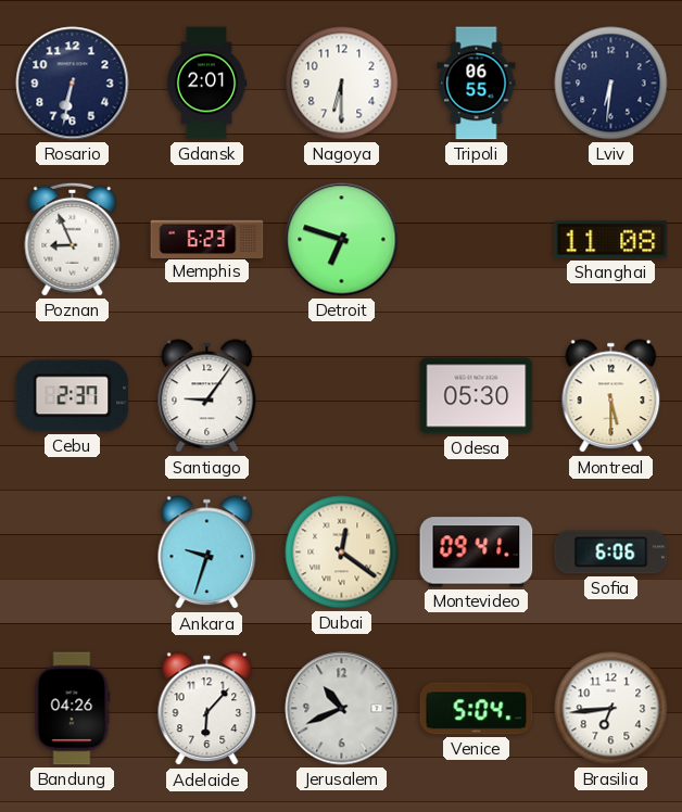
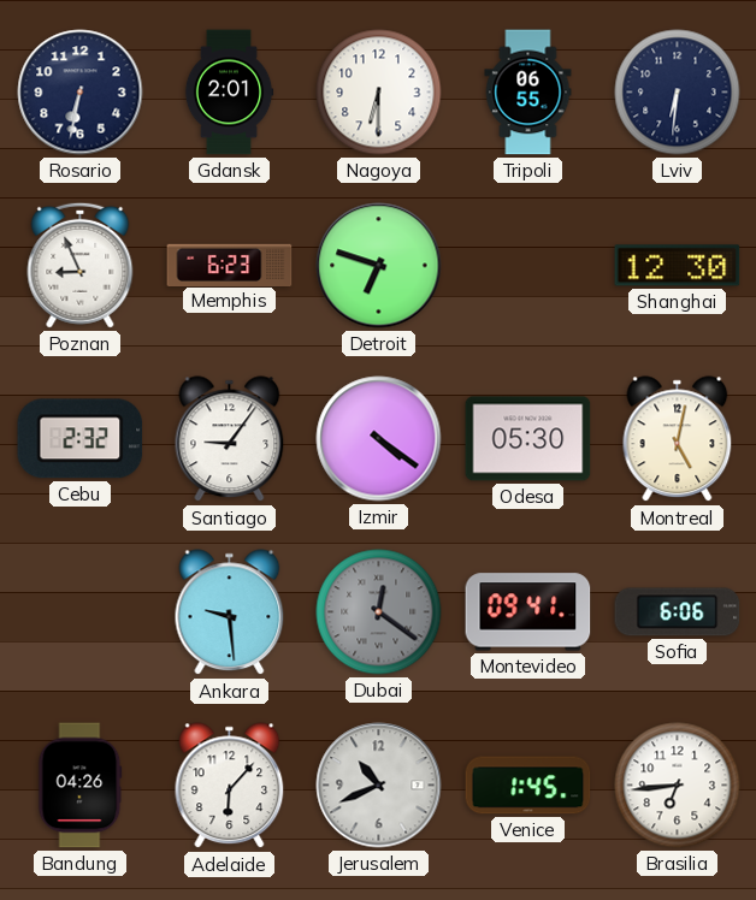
Shanghai: 11:08 -> 12:30 (678, 266)
Cebu: 2:37 -> 2:32 (81, 439)
Izmir: none -> 4:21 (379, 439)
Montreal: 5:30 -> 5:02 (678, 439)
Ankara: 9:33 -> 9:29 (230, 612)
Dubai dial: cream -> grey (379, 612)
Venice: 5:04 -> 1:45 (528, 786)
